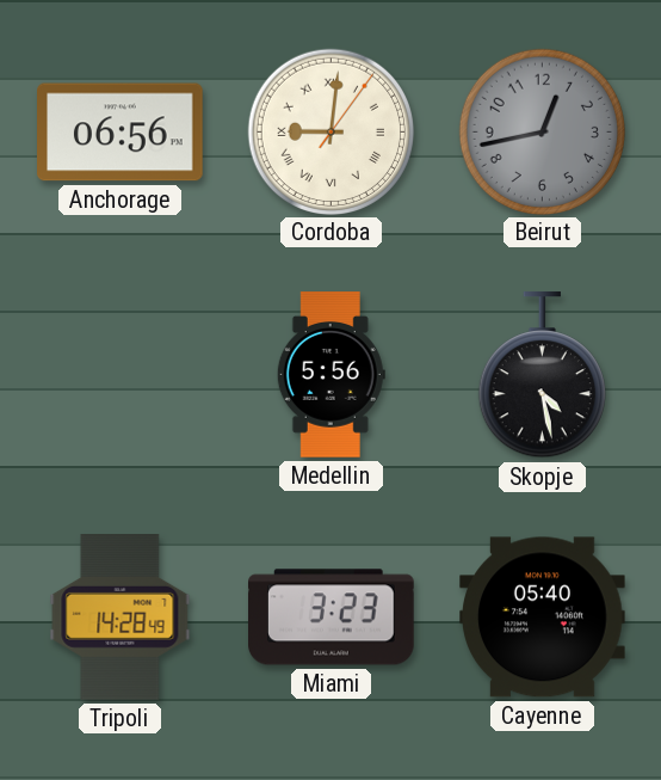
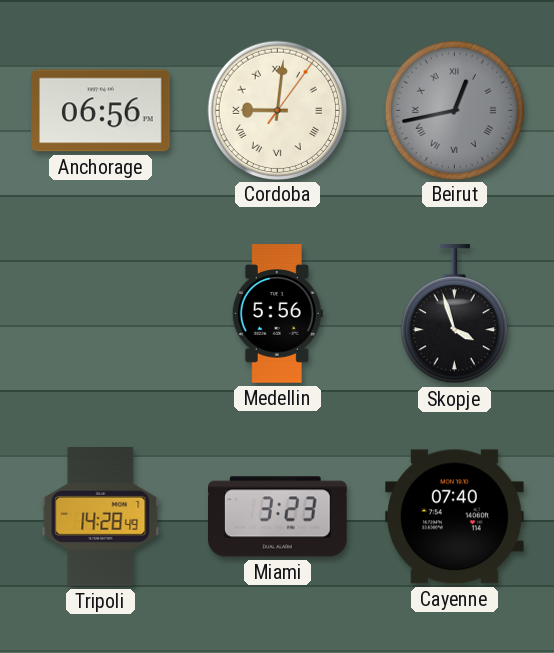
Beirut numerals: Arabic -> Roman (454, 110)
Skopje: 4:28 -> 3:57 (454, 314)
Cayenne: 05:40 -> 07:40 (455, 517)
